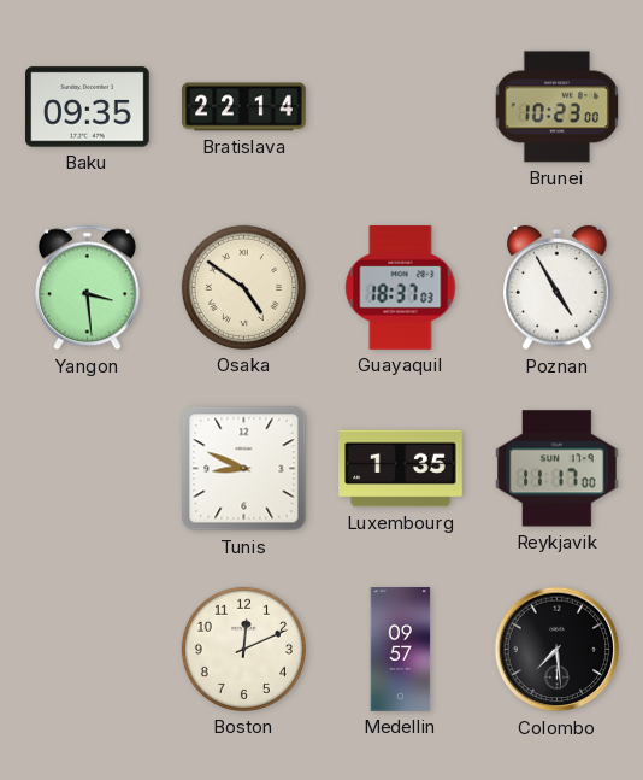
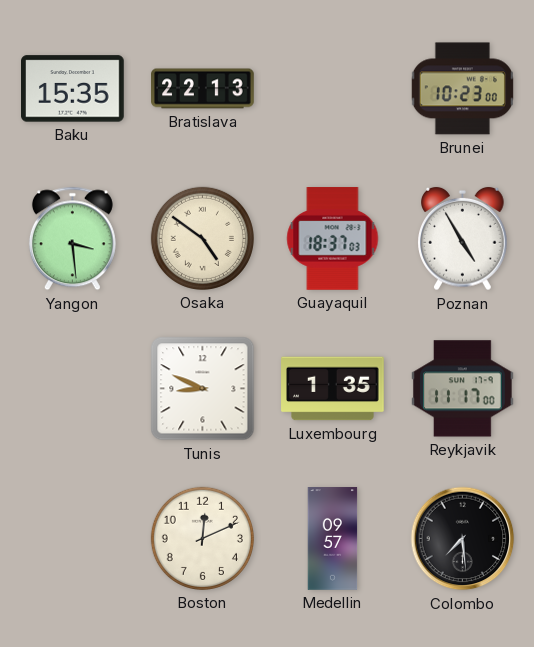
Baku: 09:35 -> 15:35 (73, 89)
Bratislava: 22:14 -> 22:13 (203, 89)
